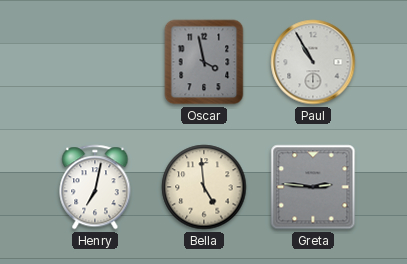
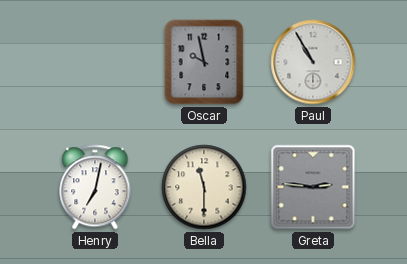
Oscar: 3:58 -> 9:58 (204, 62)
Bella: 4:59 -> 11:30 (204, 187)
